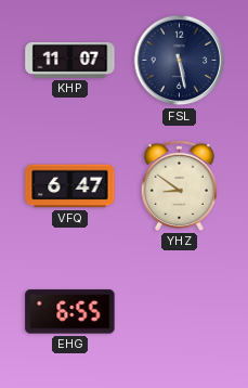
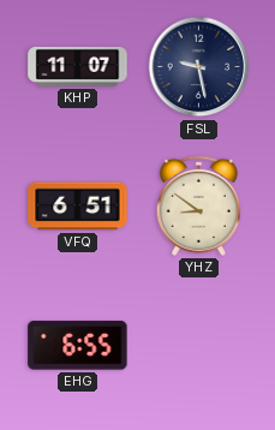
FSL: 5:28 -> 9:28 (199, 67)
VFQ: 6:47 -> 6:51 (78, 207)
